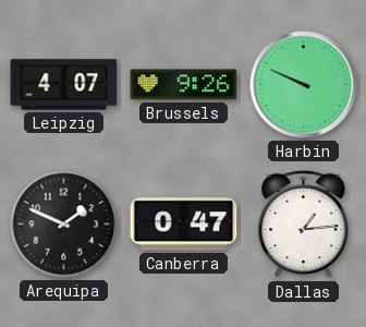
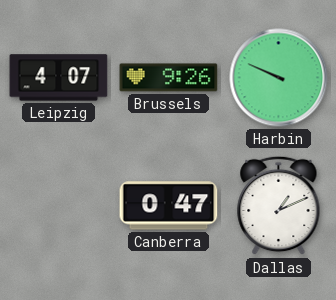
Arequipa: 1:49 -> none (64, 225)
Dallas: 1:14 -> 1:11 (279, 206)
